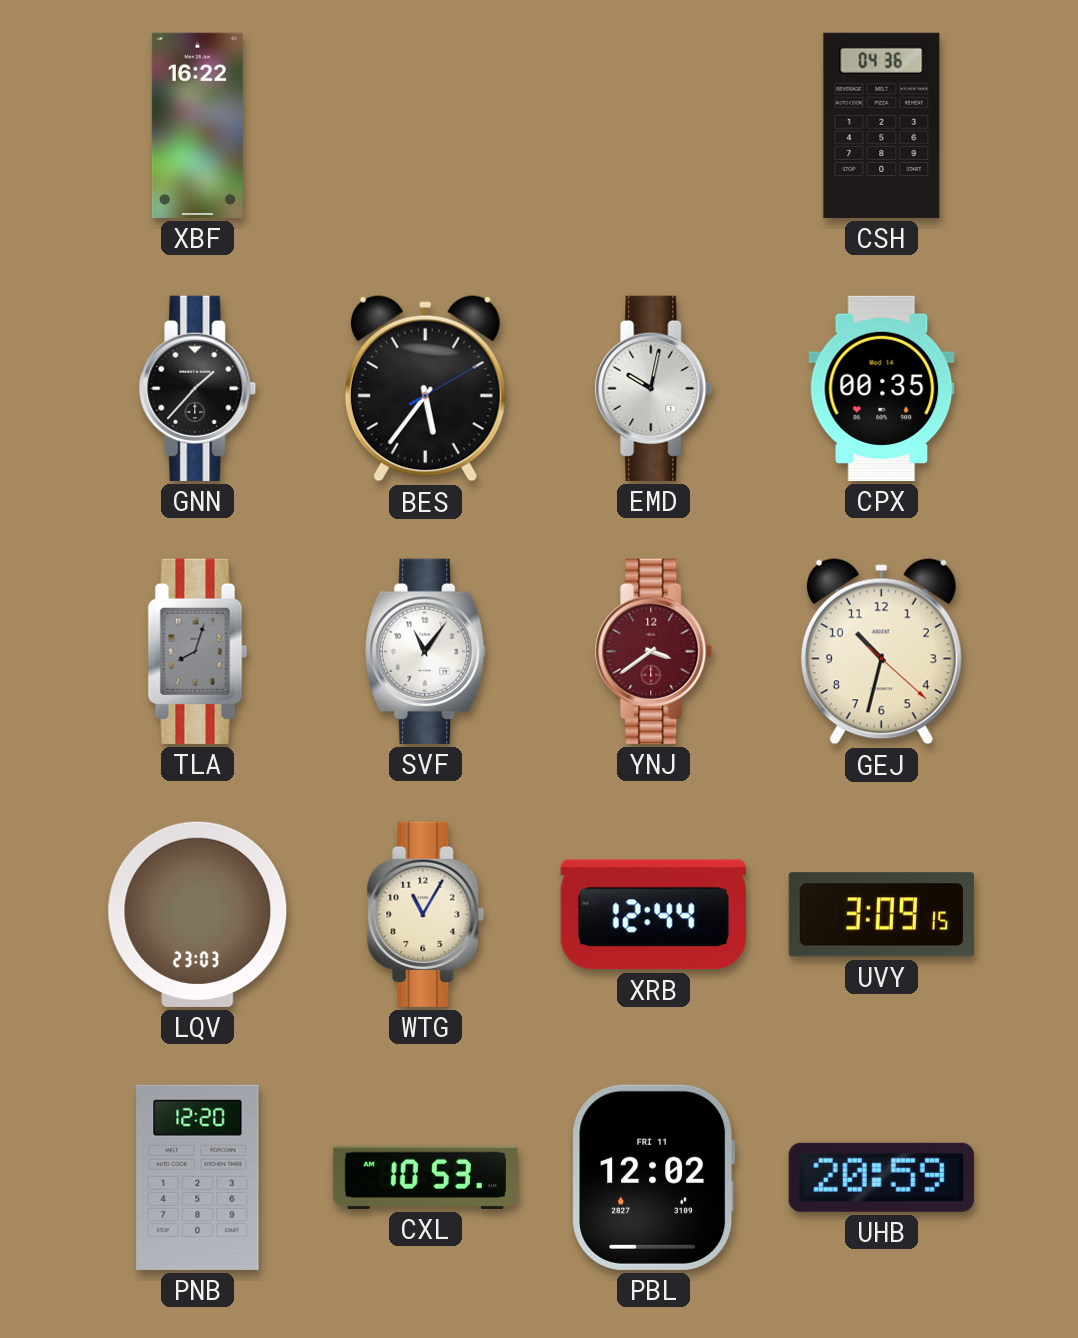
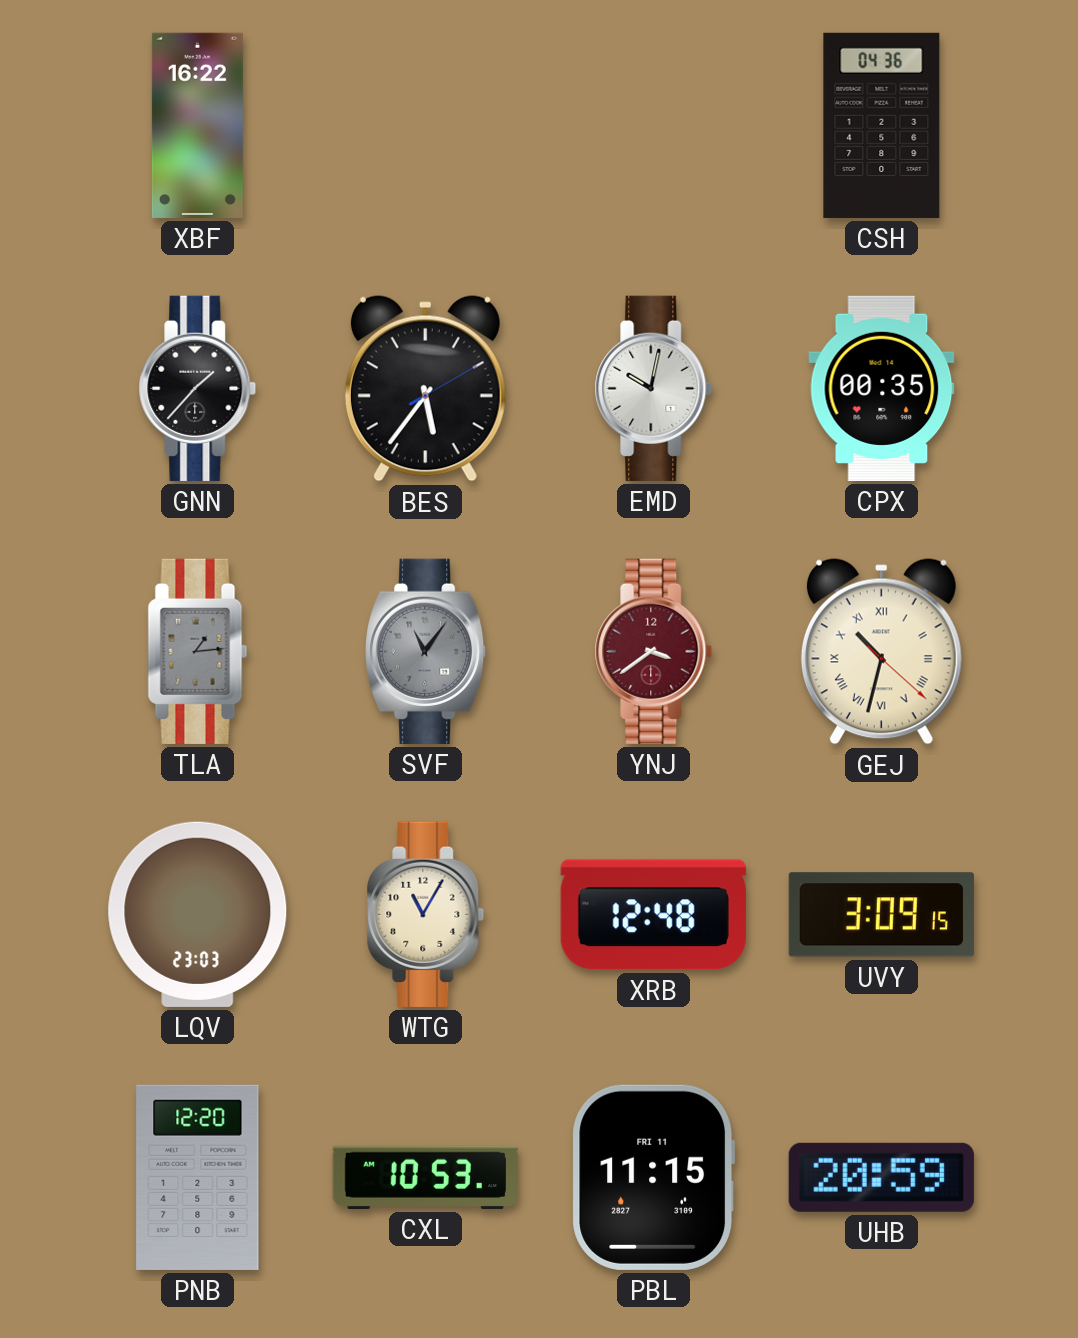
TLA: 8:03 -> 1:14 (198, 651)
SVF dial: white -> grey (427, 651)
GEJ numerals: Arabic -> Roman (881, 652)
XRB: 12:44 -> 12:48 (653, 915)
PBL: 12:02 -> 11:15 (653, 1177)
